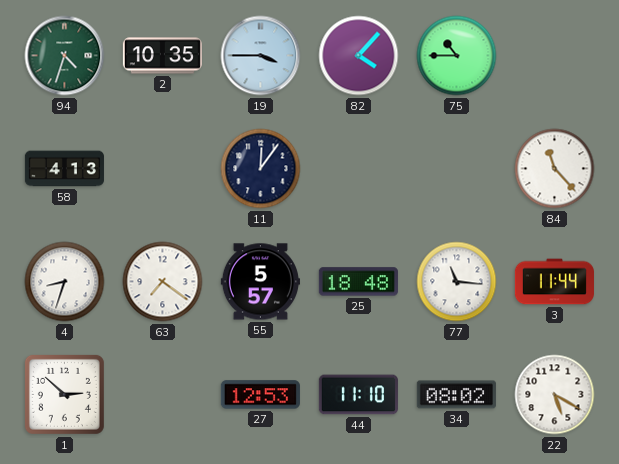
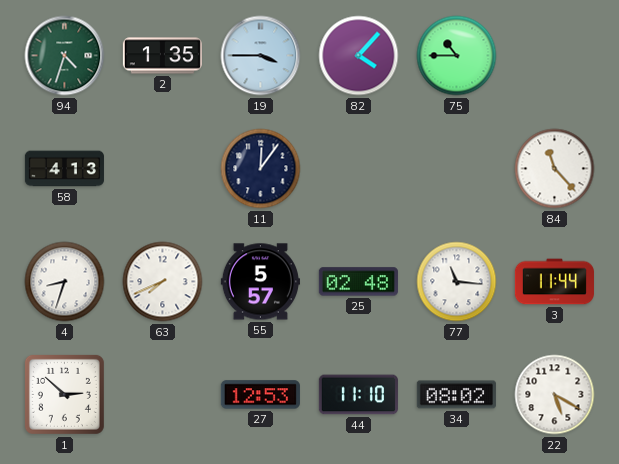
2: 10:35 -> 1:35 (162, 56)
63: 7:21 -> 7:41 (163, 282)
25: 18:48 -> 02:48 (358, 282)
